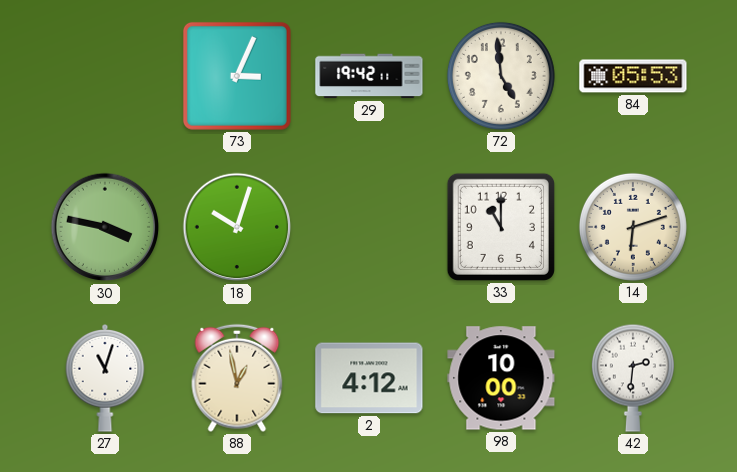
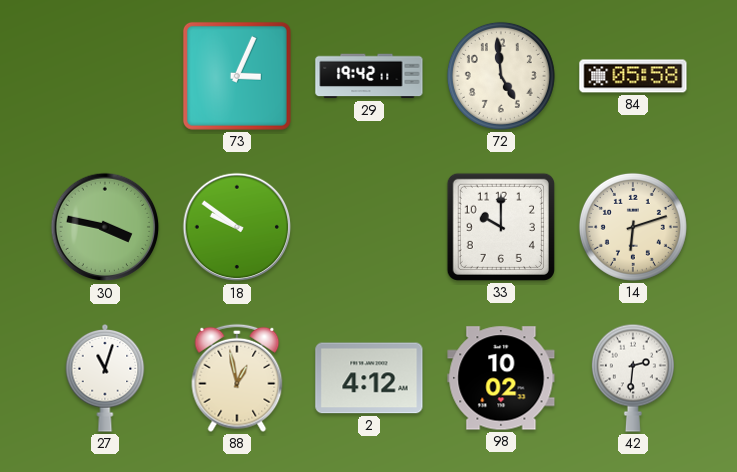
84: 05:53 -> 05:58 (633, 76)
18: 10:03 -> 9:51 (237, 227)
33: 11:00 -> 10:00 (501, 227)
98: 10:00 -> 10:02 (501, 378)
